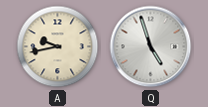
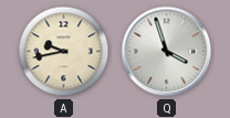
Q: 4:57 -> 3:57 (167, 52)
